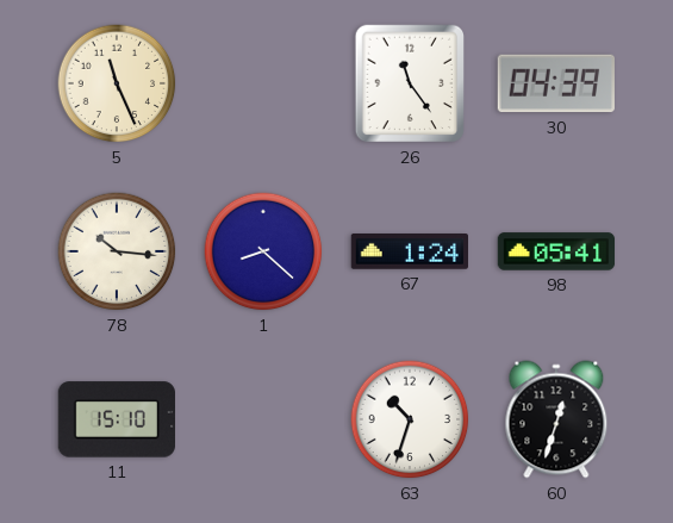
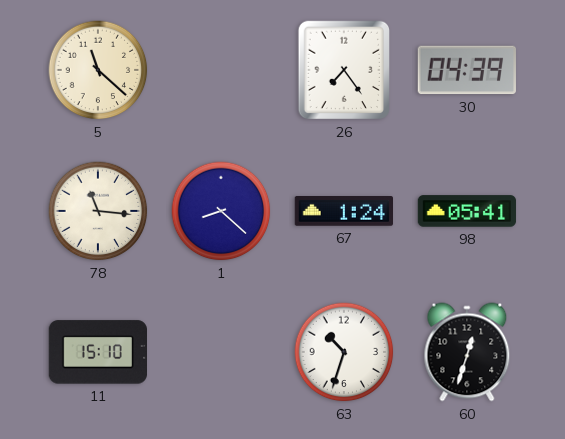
5: 11:26 -> 11:22 (98, 70)
26: 11:24 -> 7:24 (343, 70)
78: 10:16 -> 11:16 (98, 211)
